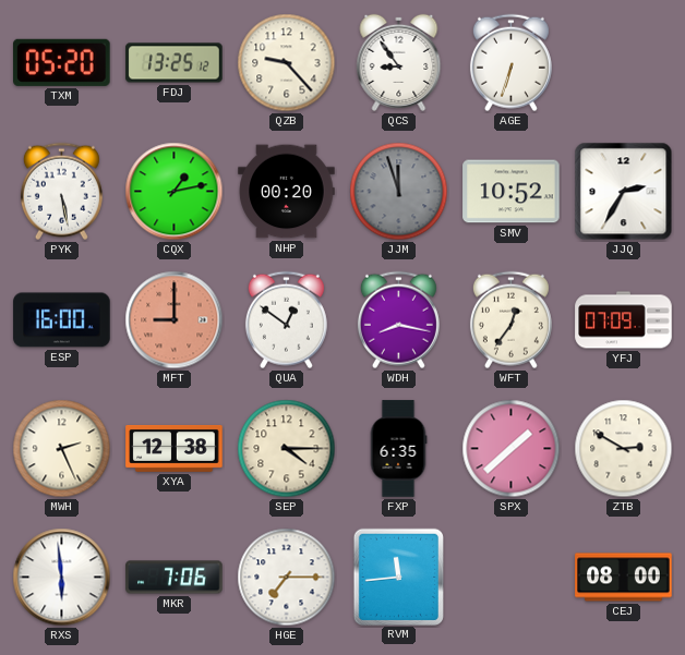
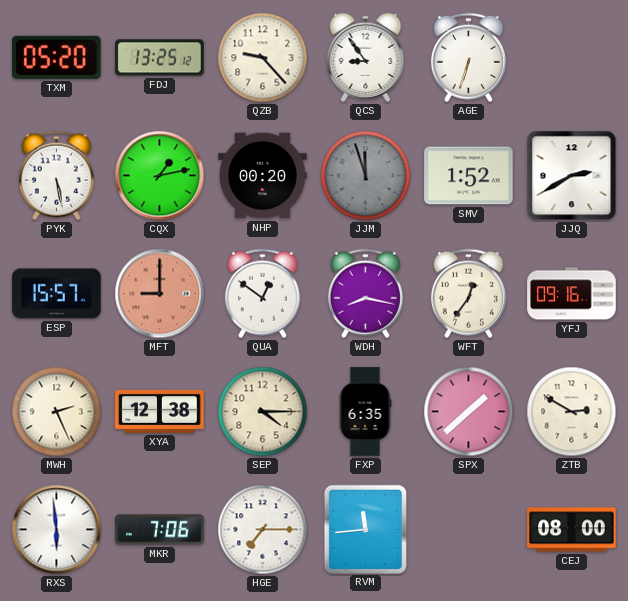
SMV: 10:52 -> 1:52 (469, 176)
JJQ: 2:35 -> 2:40 (572, 176)
ESP: 16:00 -> 15:57 (57, 294)
YFJ: 07:09 -> 09:16 (572, 294)
